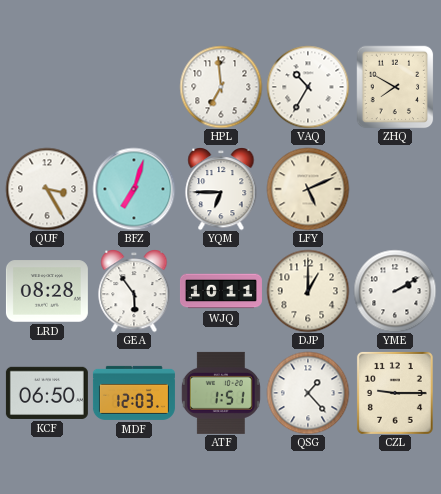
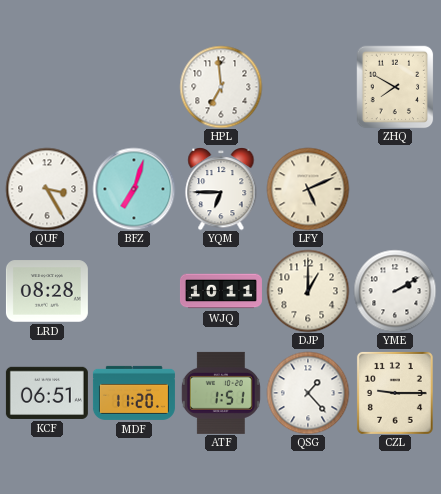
VAQ: 10:35 -> none (308, 87)
GEA: 5:54 -> none (134, 291)
KCF: 06:50 -> 06:51 (47, 393)
MDF: 12:03 -> 11:20 (134, 393)
